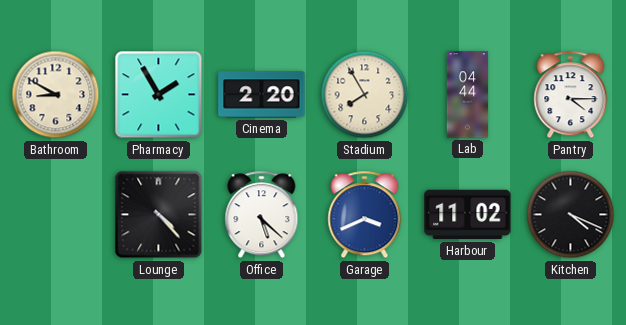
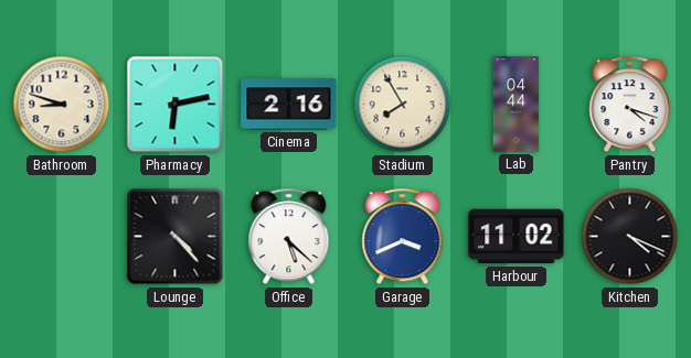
Bathroom: 8:50 -> 8:48 (62, 105)
Pharmacy: 1:55 -> 6:13 (176, 105)
Cinema: 2:20 -> 2:16 (289, 105)
Pantry: 4:15 -> 4:18 (630, 105)
